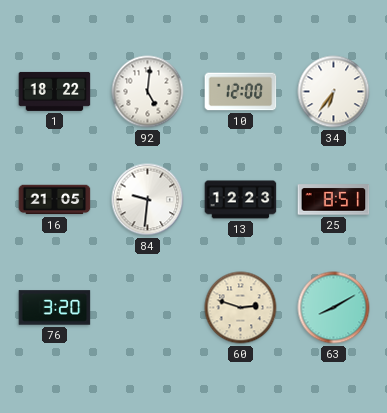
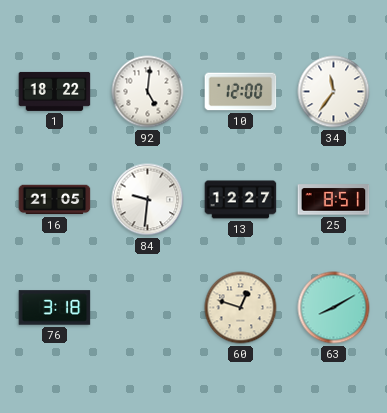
34: 6:36 -> 11:36 (334, 92)
13: 12:23 -> 12:27 (241, 200)
76: 3:20 -> 3:18 (55, 308)
60: 2:48 -> 12:48 (241, 308)
